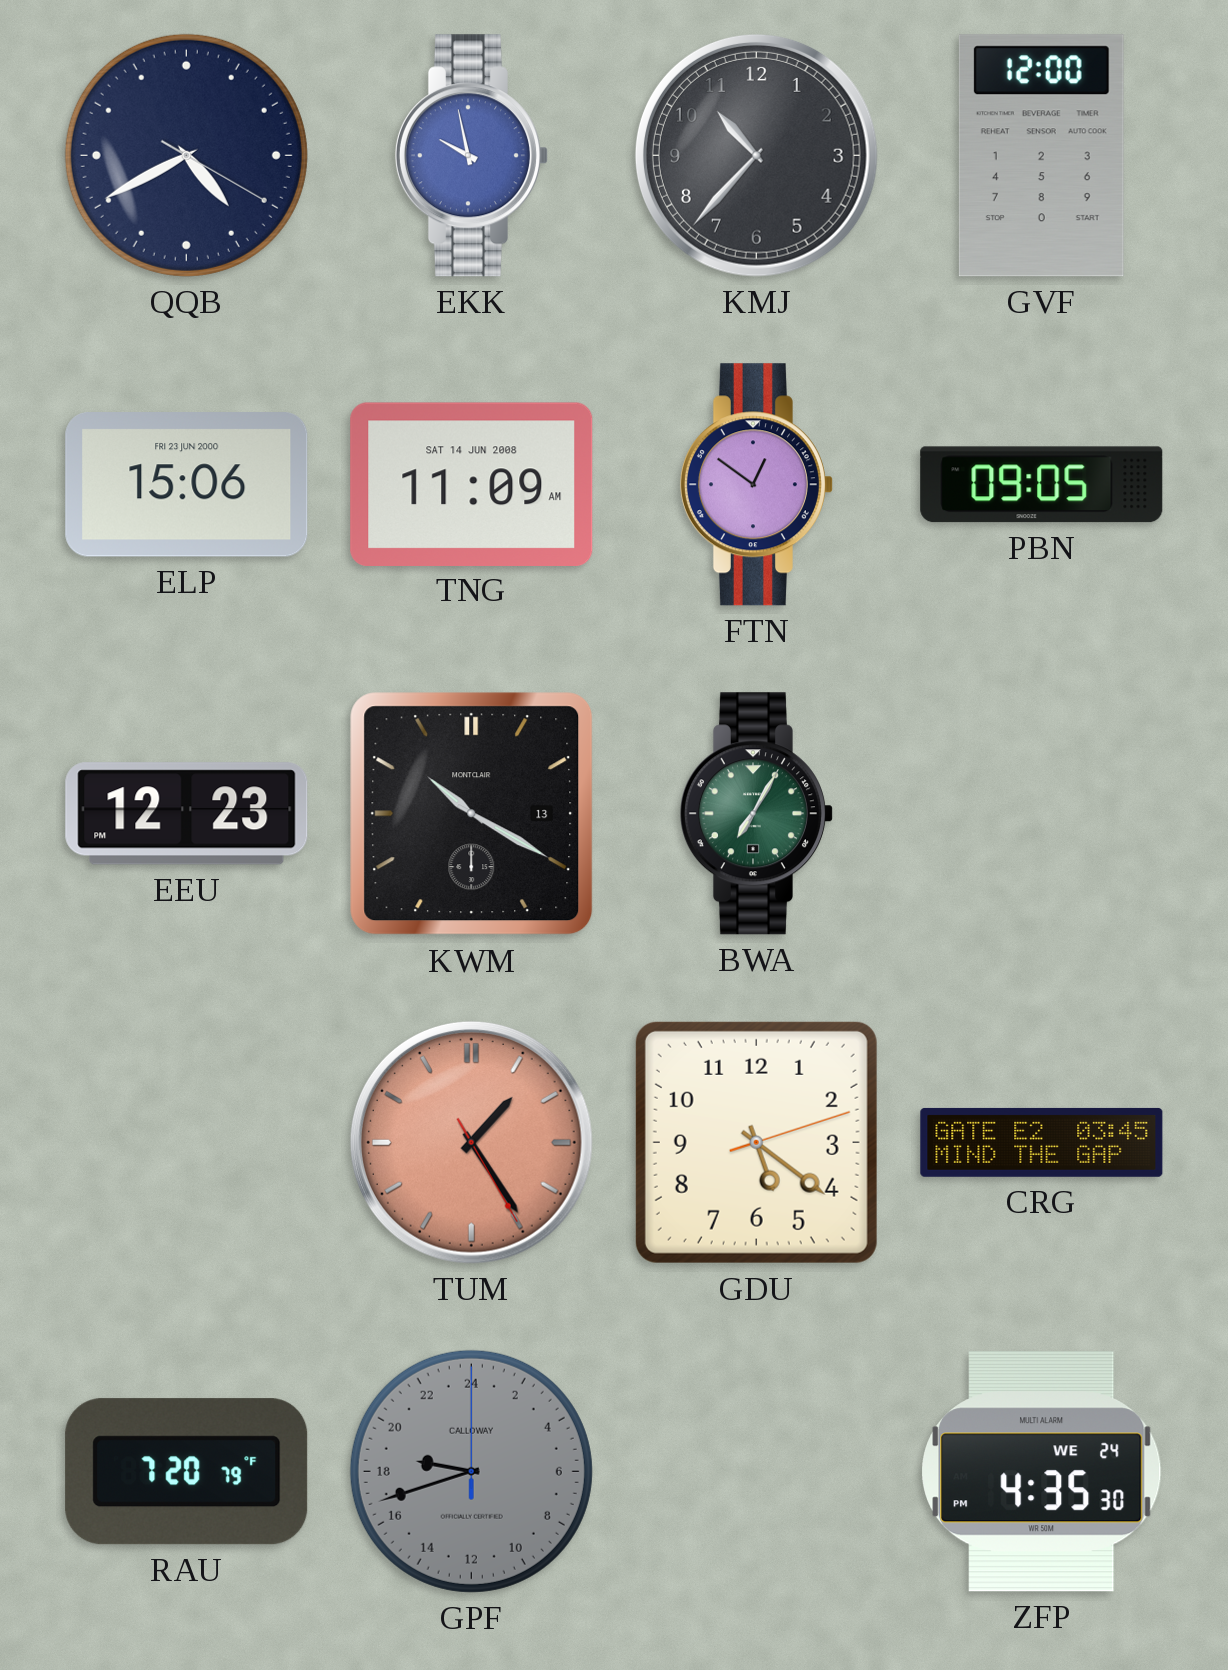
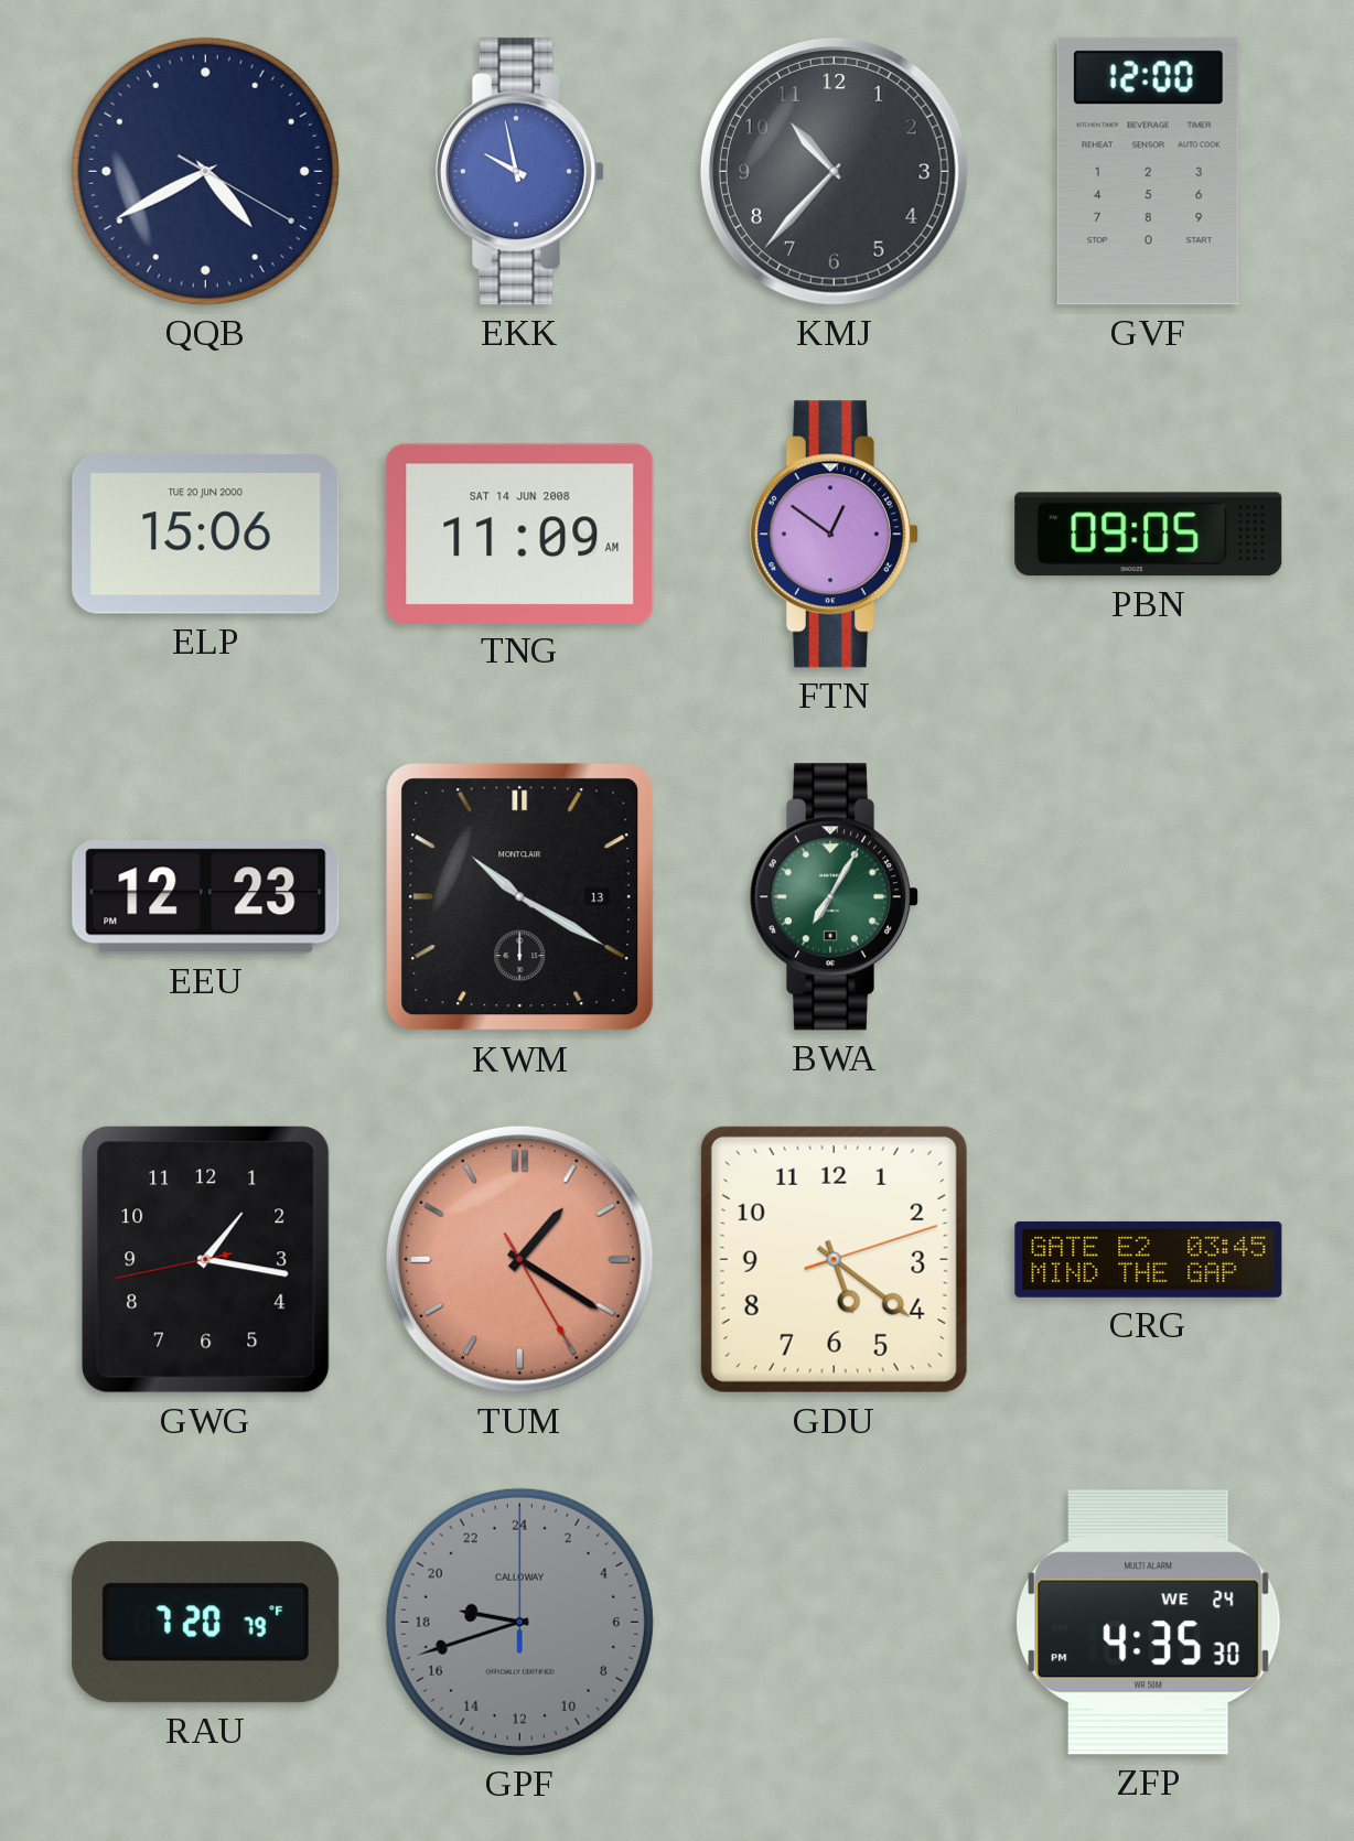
ELP date: FRI 23 JUN 2000 -> TUE 20 JUN 2000 (206, 535)
GWG: none -> 1:16 (206, 1260)
TUM: 1:24 -> 1:20 (519, 1259)
